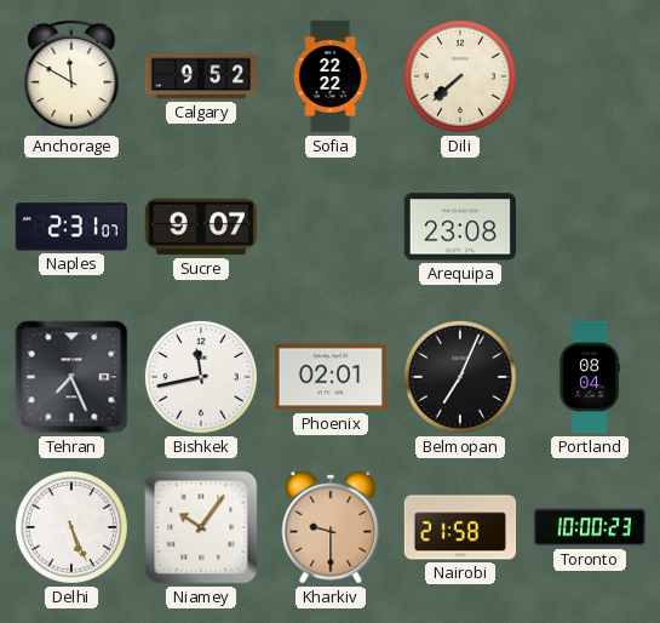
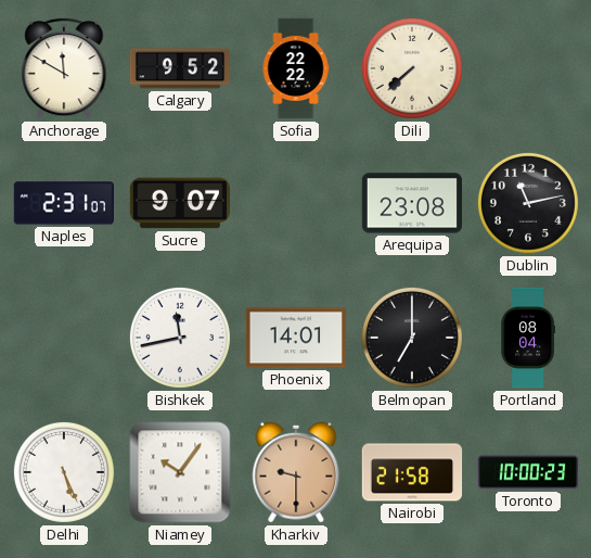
Dublin: none -> 11:13 (528, 203)
Tehran: 7:26 -> none (71, 377)
Phoenix: 02:01 -> 14:01 (295, 338)
Belmopan: 7:04 -> 7:00 (412, 338)
